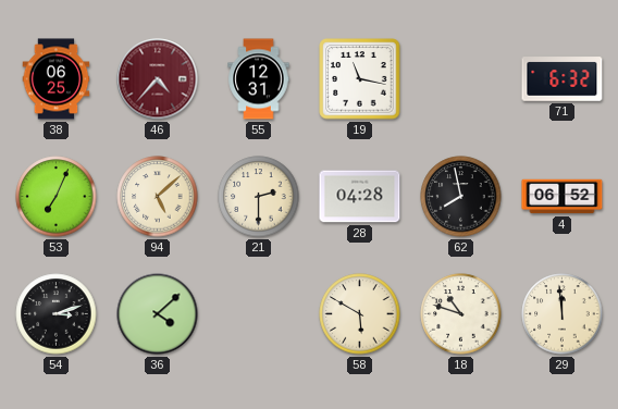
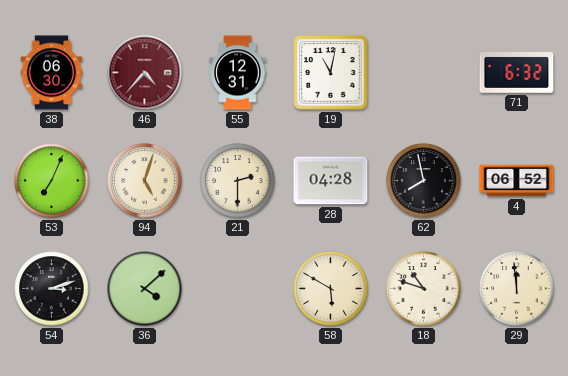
38: 06:25 -> 06:30 (52, 73)
19: 11:17 -> 11:02 (331, 73)
94: 5:08 -> 5:03 (145, 181)
